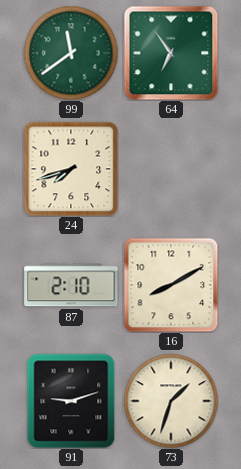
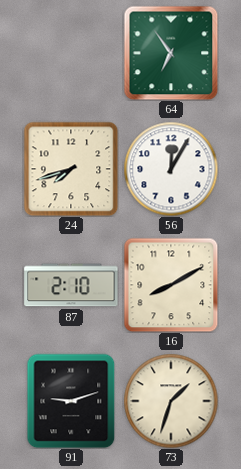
99: 11:39 -> none (71, 53)
56: none -> 12:05 (171, 169)
